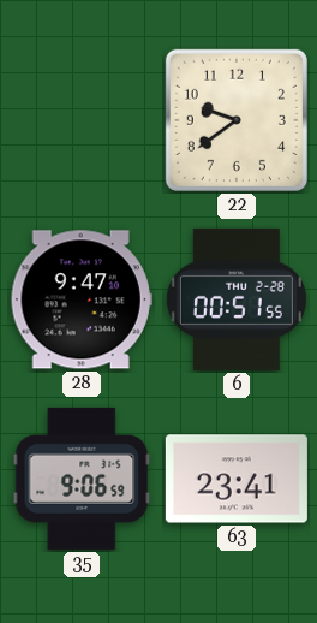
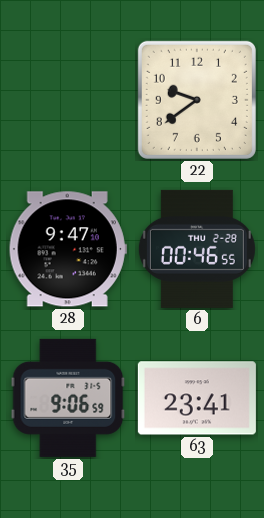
6: 00:51 -> 00:46 (197, 249)
